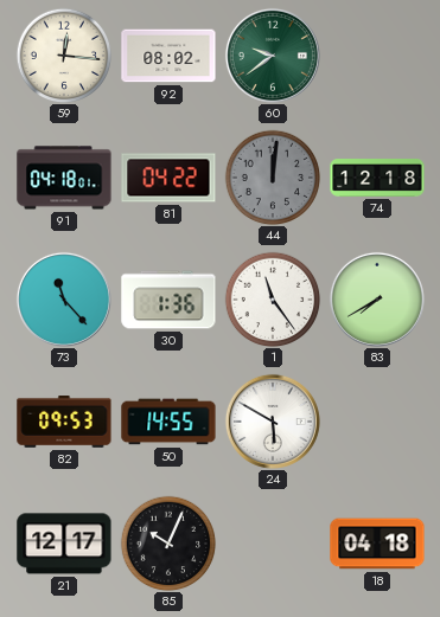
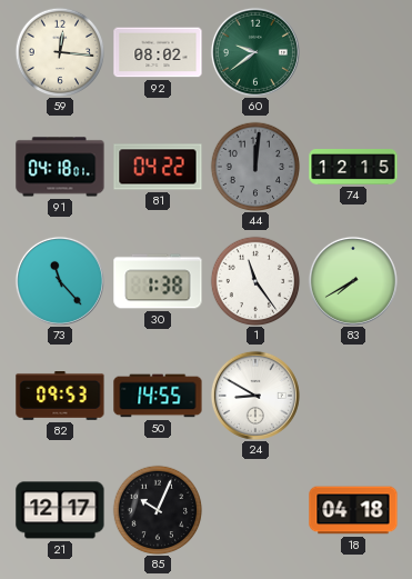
74: 12:18 -> 12:15 (353, 168)
30: 1:36 -> 1:38 (158, 281)
24: 5:50 -> 8:50 (255, 396)
